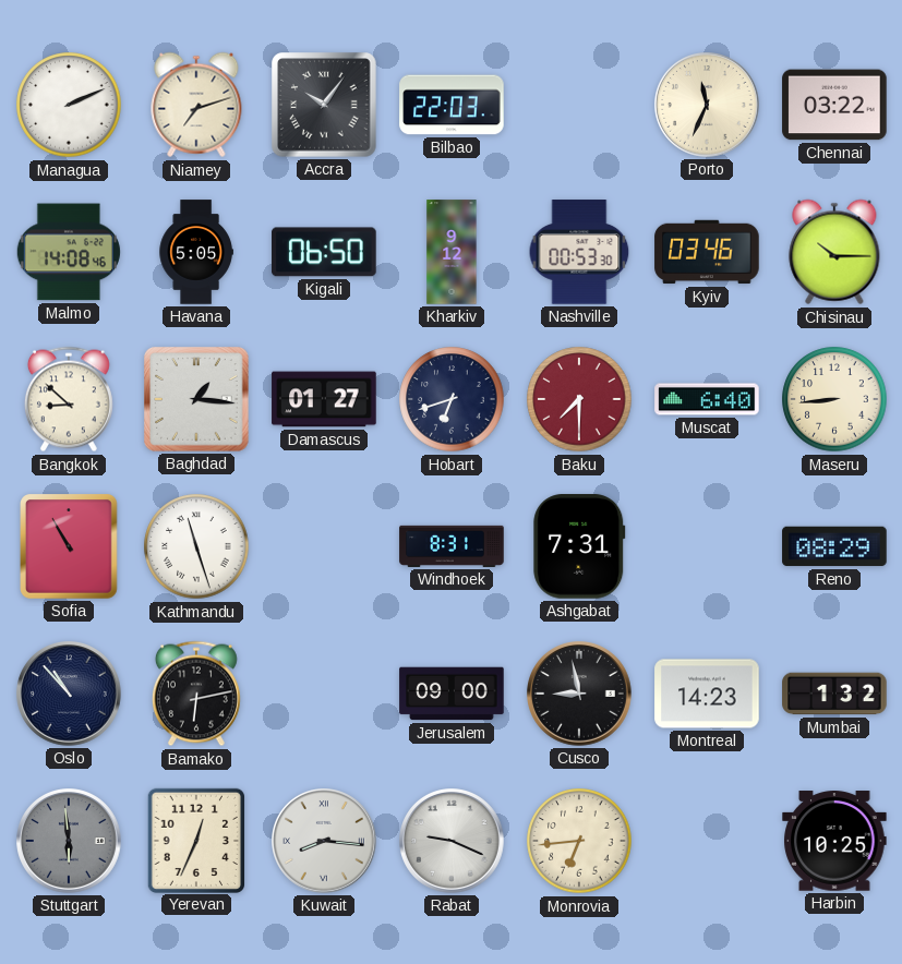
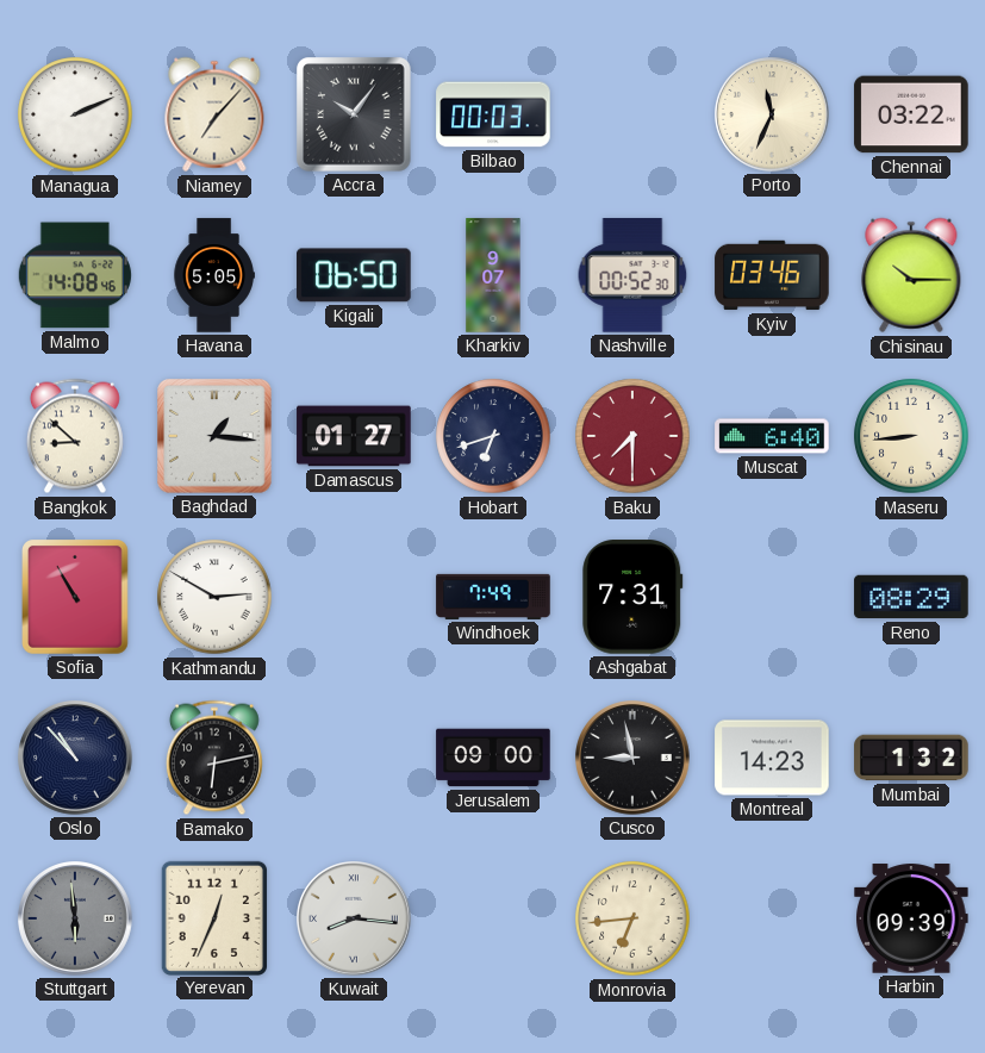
Niamey: 7:12 -> 7:07 (214, 114)
Bilbao: 22:03 -> 00:03 (493, 114)
Kharkiv: 9:12 -> 9:07 (493, 275)
Nashville: 00:53 -> 00:52 (632, 275)
Kathmandu: 11:27 -> 2:50 (214, 597)
Windhoek: 8:31 -> 7:49 (493, 597)
Rabat: 9:19 -> none (453, 842)
Harbin: 10:25 -> 09:39 (911, 918)
